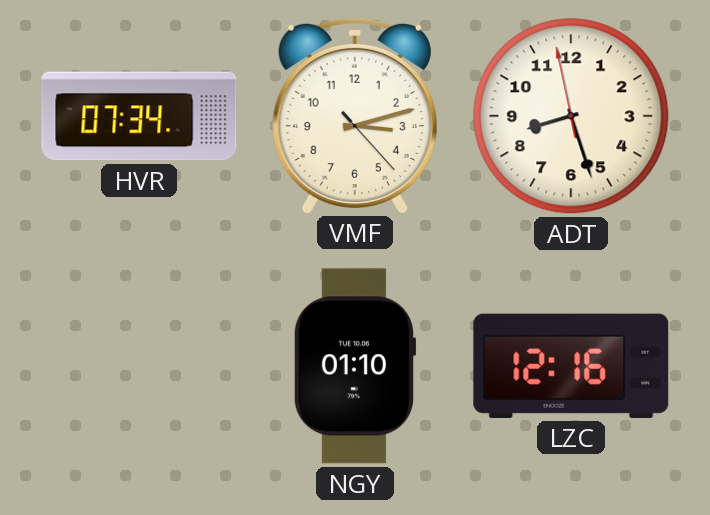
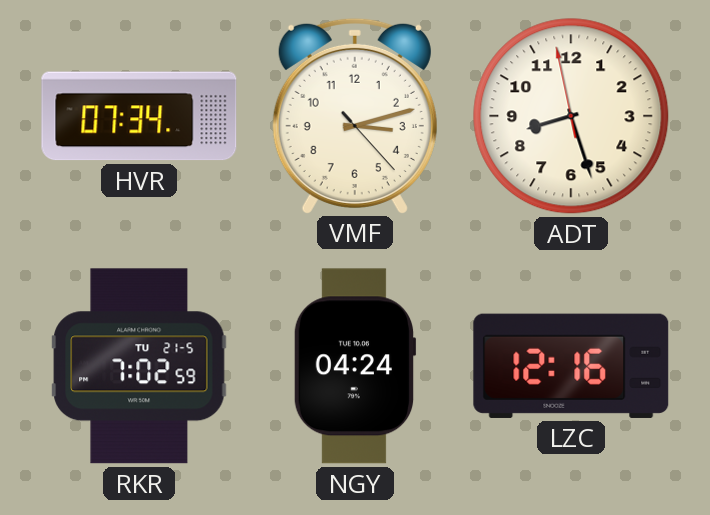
RKR: none -> 7:02 (139, 366)
NGY: 01:10 -> 04:24 (355, 366)
